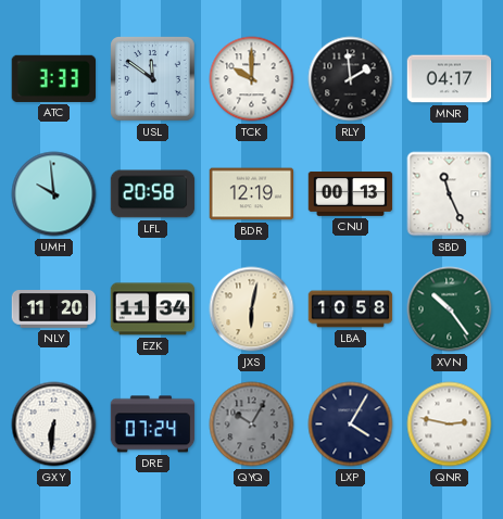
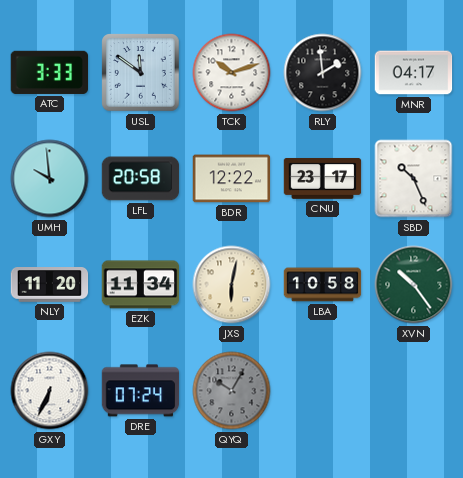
TCK: 10:00 -> 10:12 (232, 73)
BDR: 12:19 -> 12:22 (232, 179)
CNU: 00:13 -> 23:17 (323, 178)
SBD: 11:26 -> 10:26 (414, 179)
GXY: 6:31 -> 6:34 (50, 391)
LXP: 4:05 -> none (351, 425)
QNR: 2:47 -> none (450, 425)
